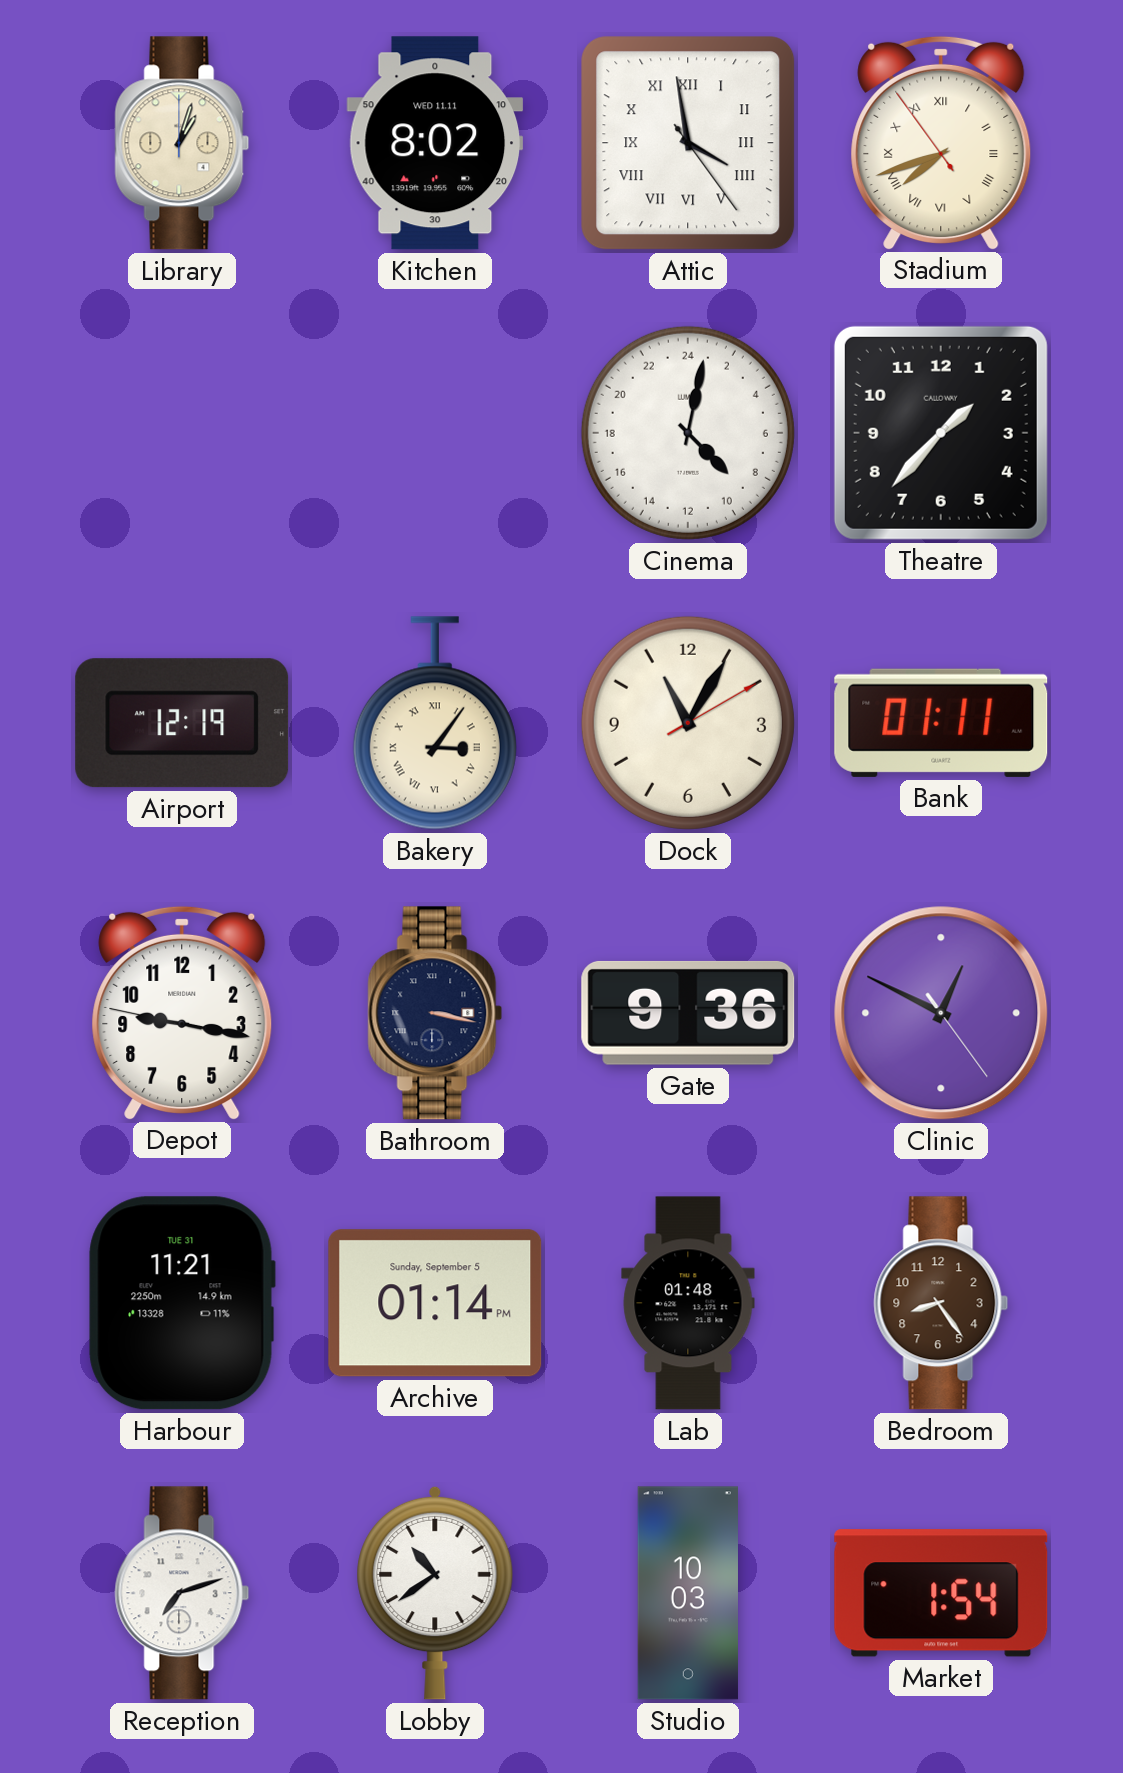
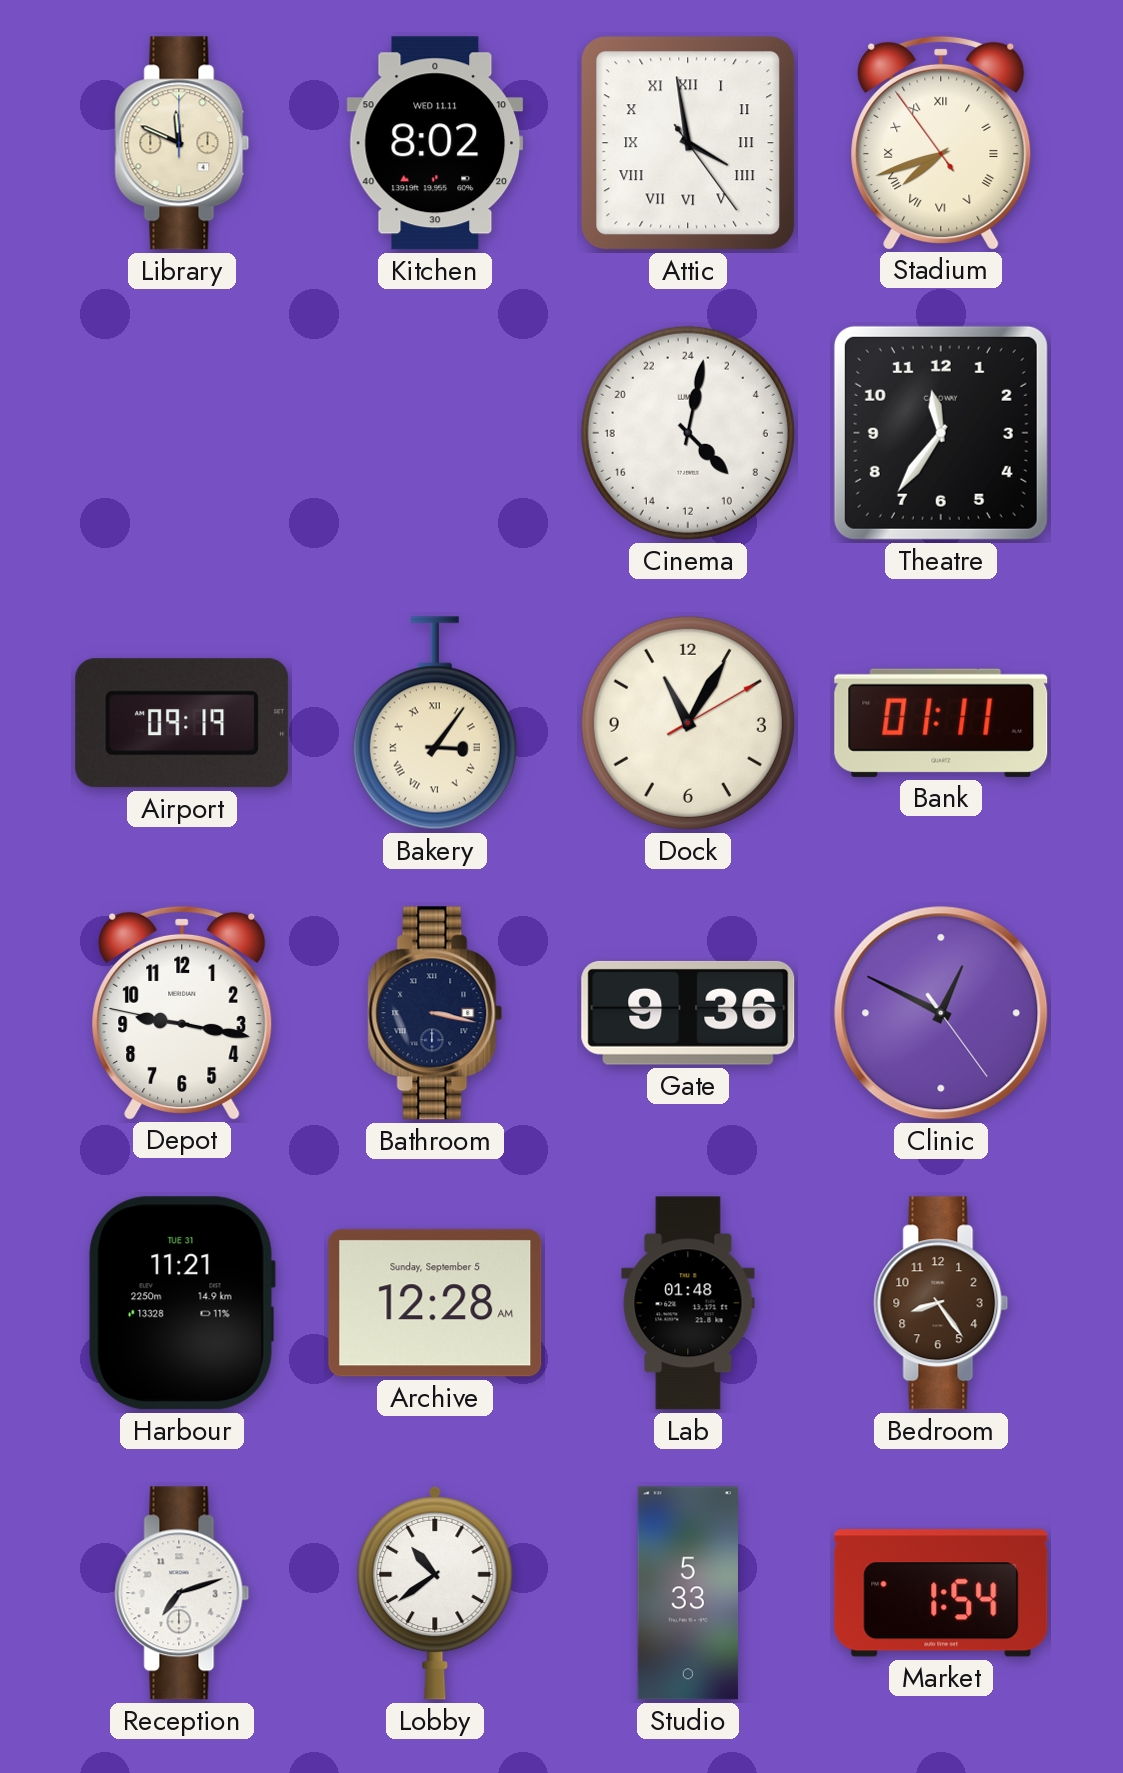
Library: 1:03 -> 11:49 (182, 143)
Theatre: 1:37 -> 11:36 (941, 433)
Airport: 12:19 -> 09:19 (182, 723)
Archive: 01:14 -> 12:28 (435, 1303)
Studio: 10:03 -> 5:33 (688, 1593)
